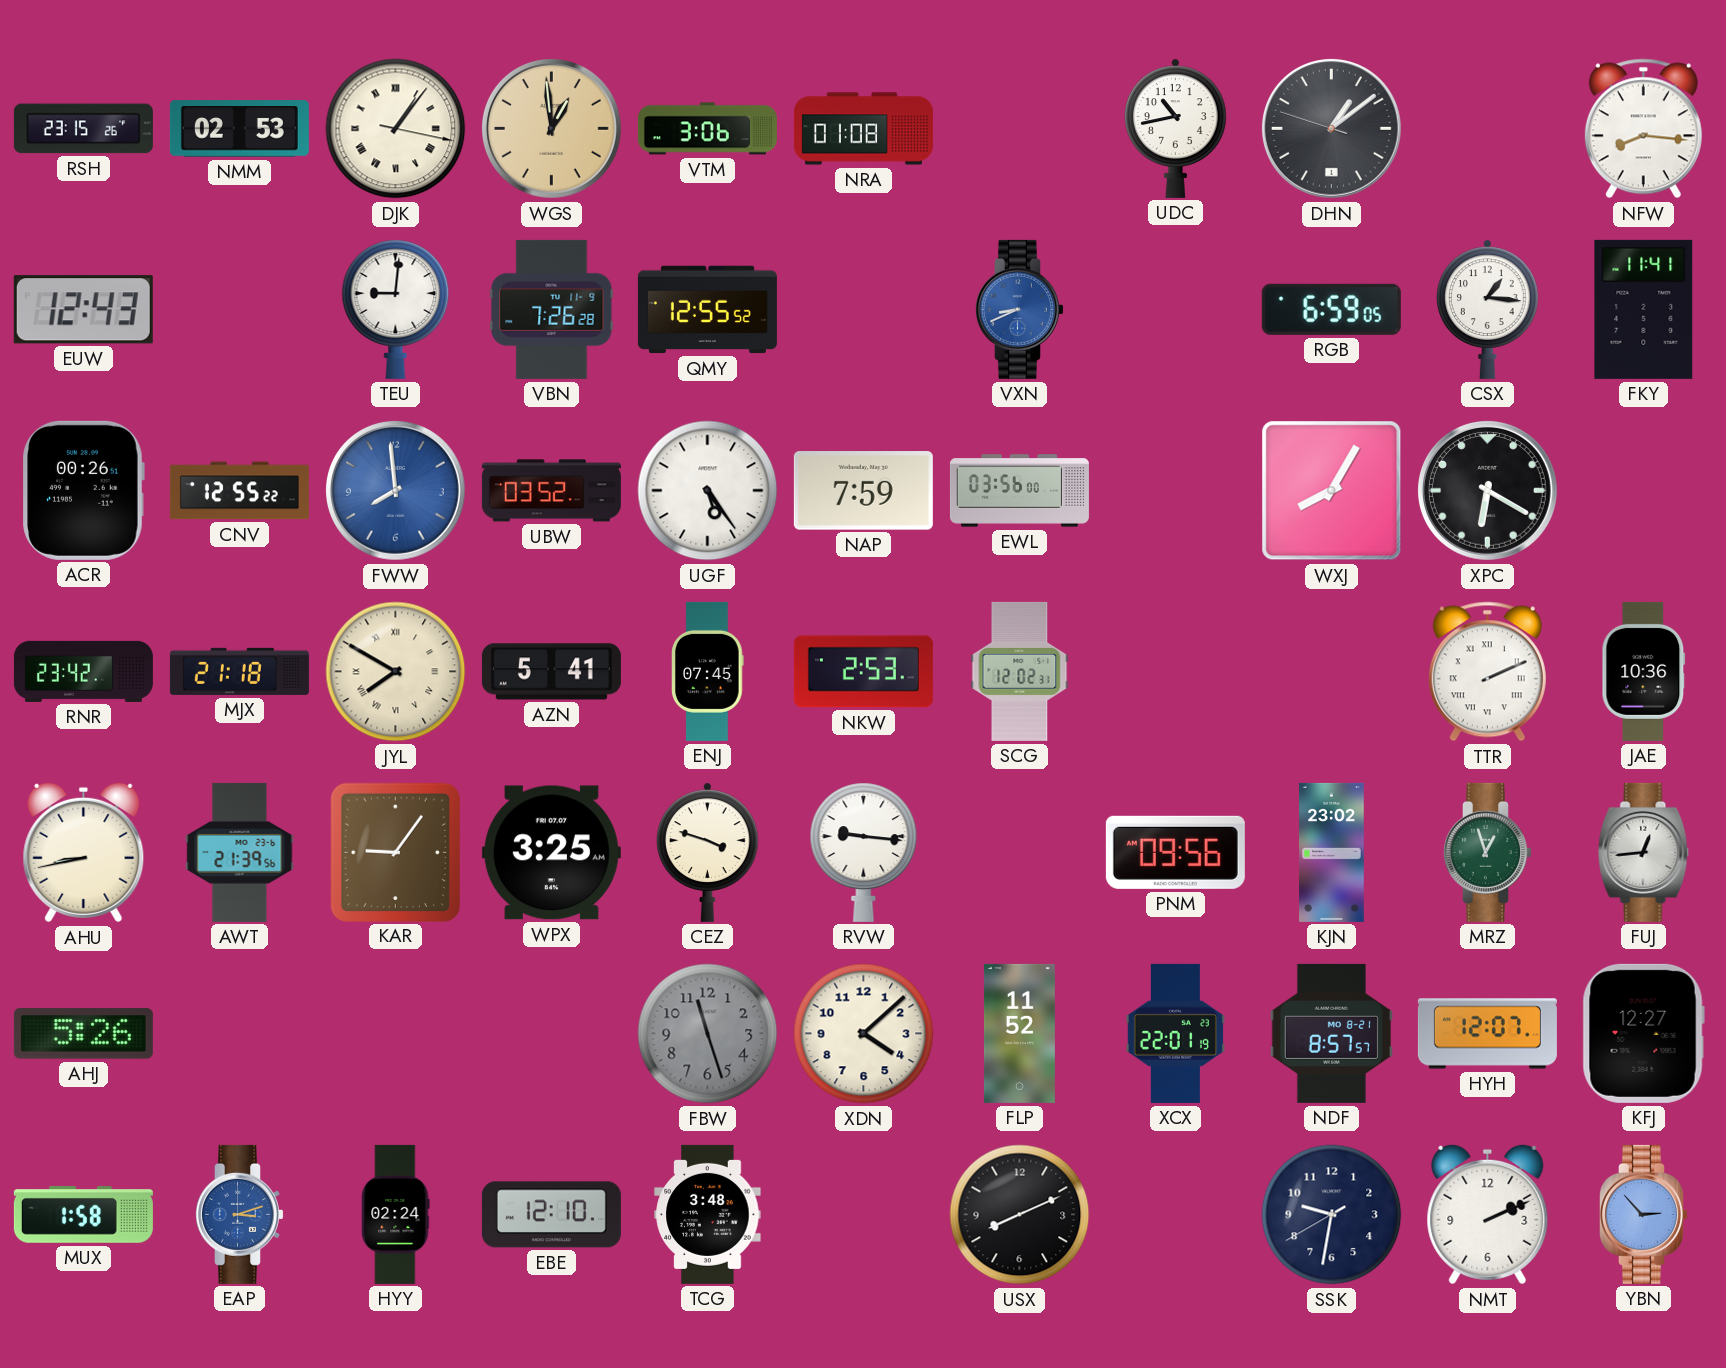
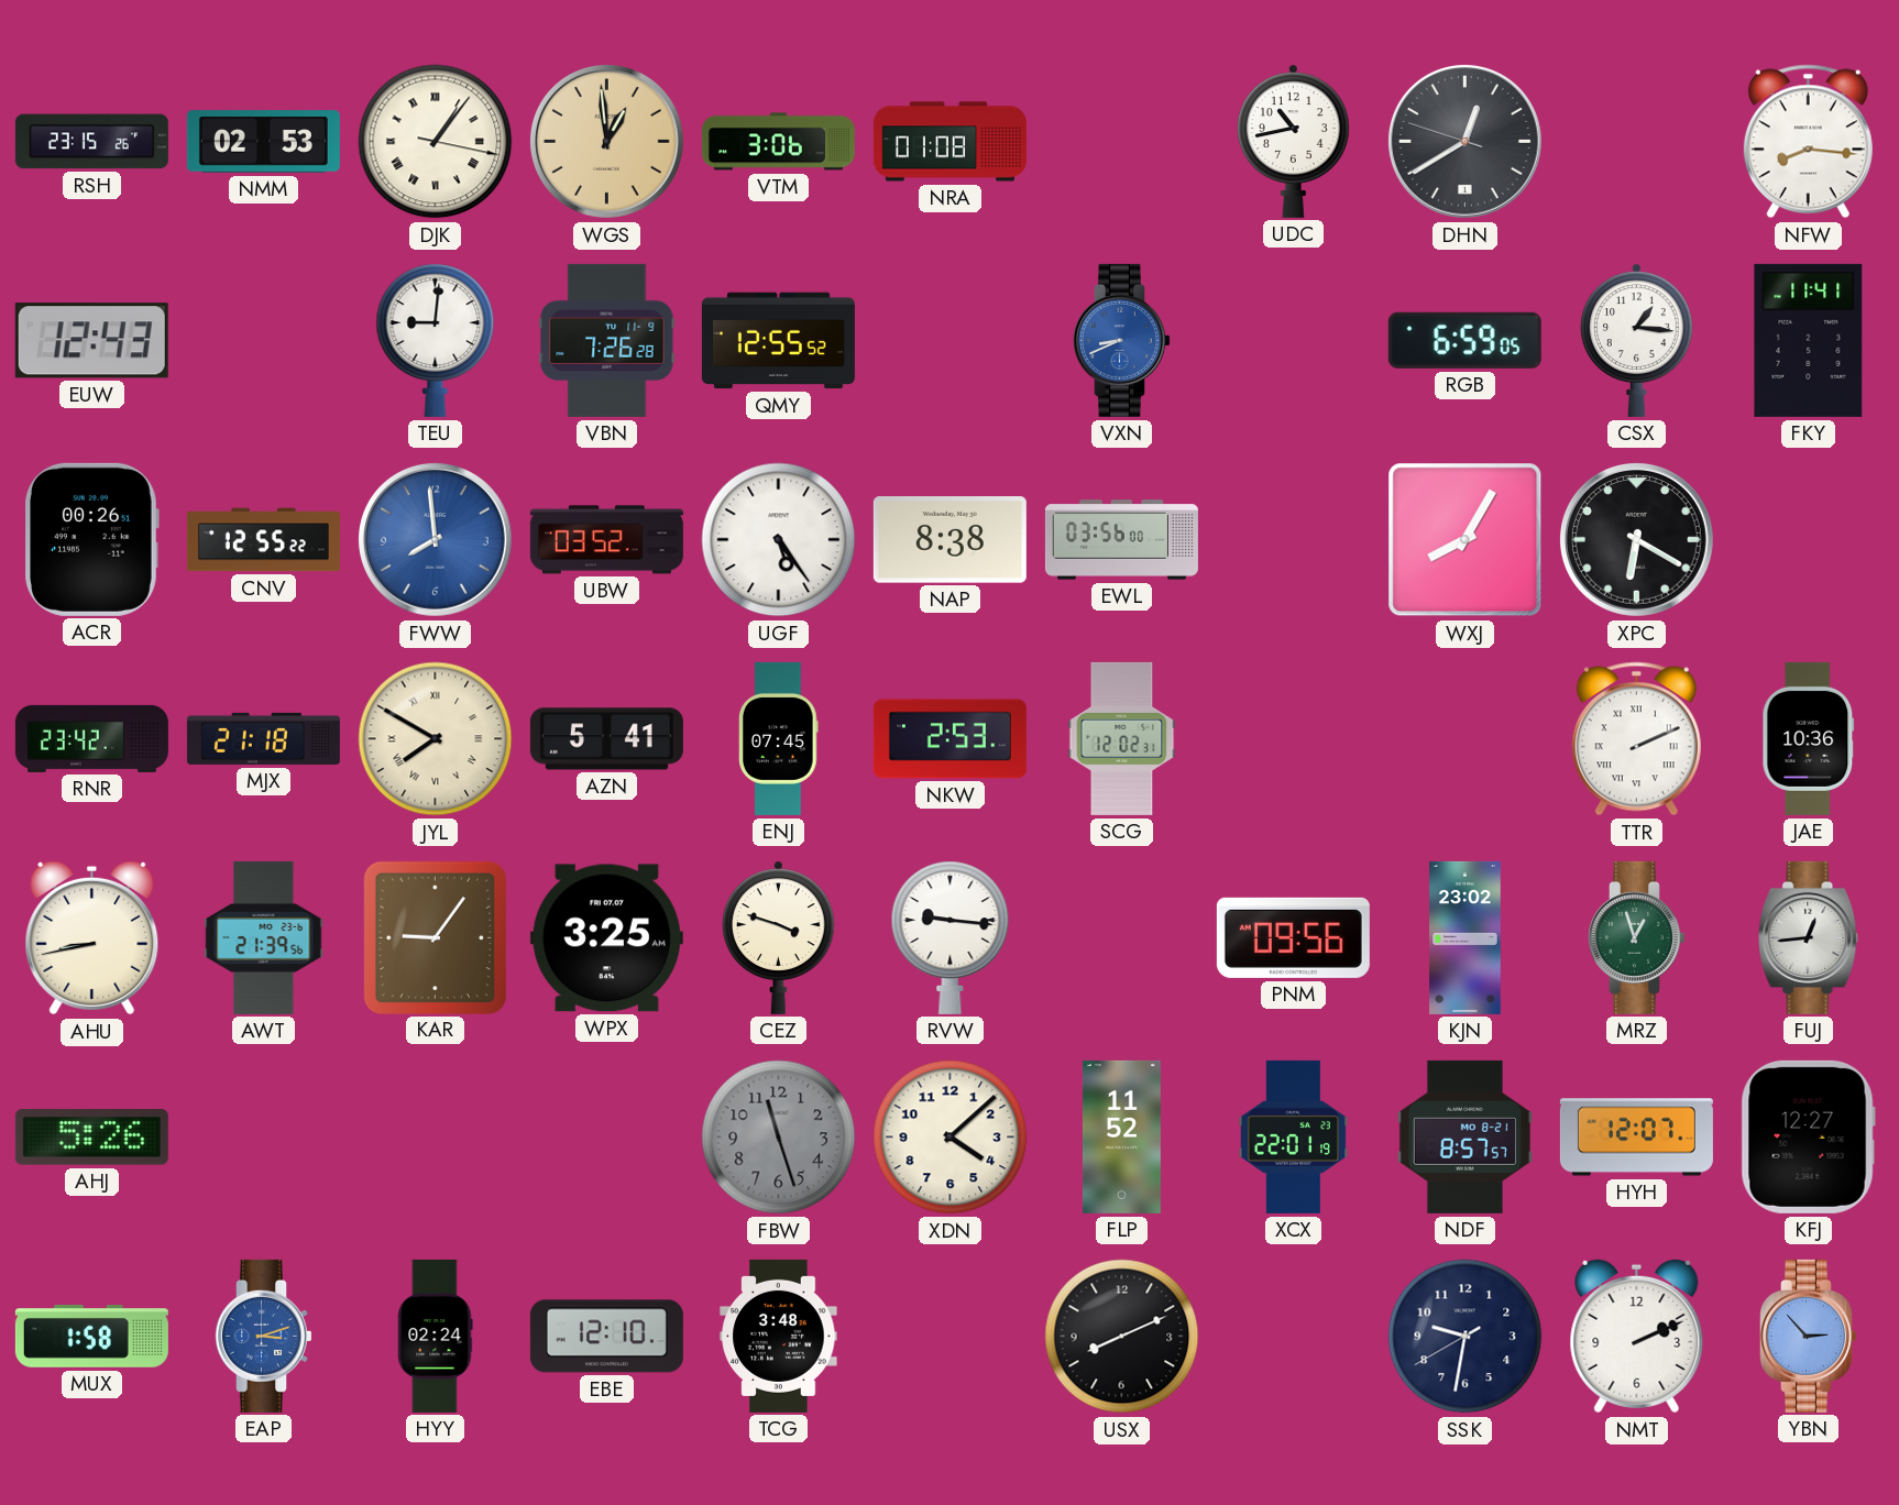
DHN: 1:08 -> 12:39 (1464, 141)
NAP: 7:59 -> 8:38 (949, 540)
